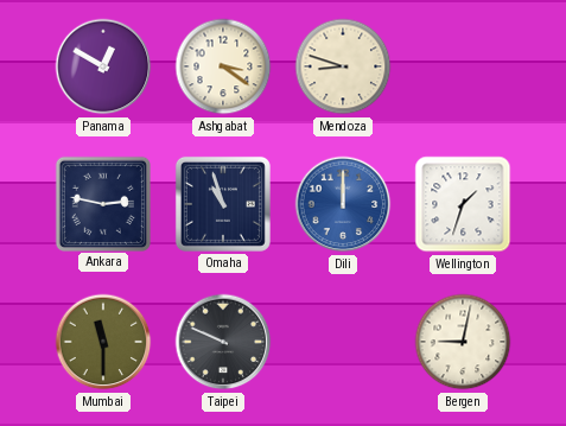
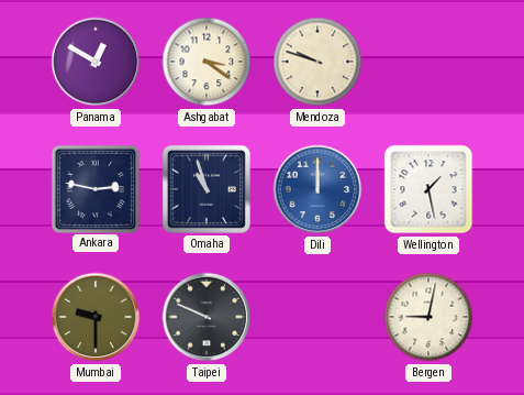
Mendoza: 8:48 -> 9:48 (317, 62)
Wellington: 1:33 -> 1:28 (428, 189)
Mumbai: 11:30 -> 9:30 (96, 317)
